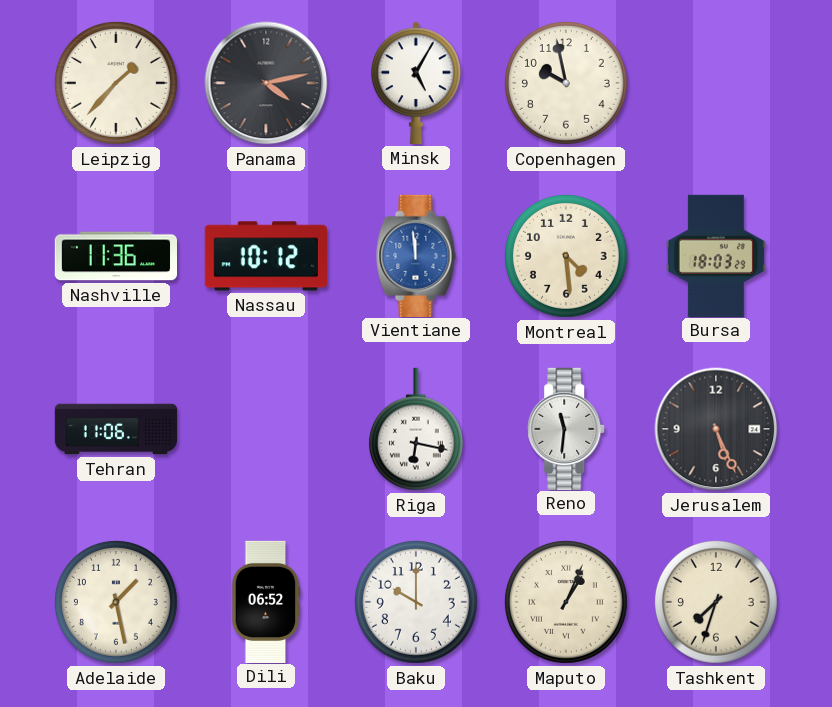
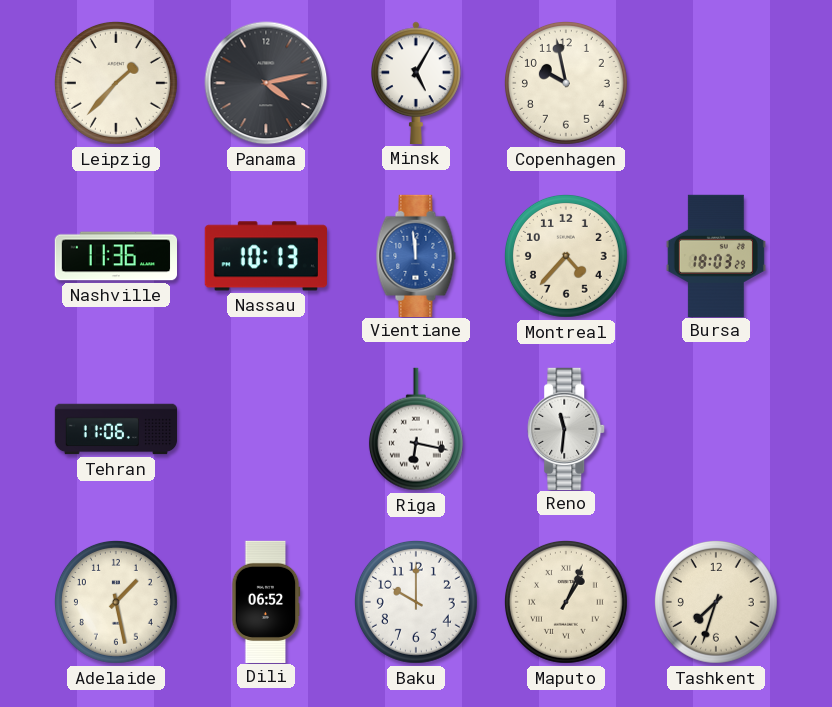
Nassau: 10:12 -> 10:13 (266, 256)
Montreal: 4:29 -> 4:37 (566, 256)
Jerusalem: 5:26 -> none (716, 429)
